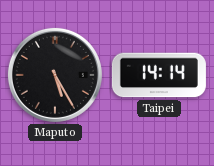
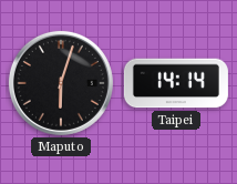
Maputo: 5:25 -> 6:03 (61, 83)
